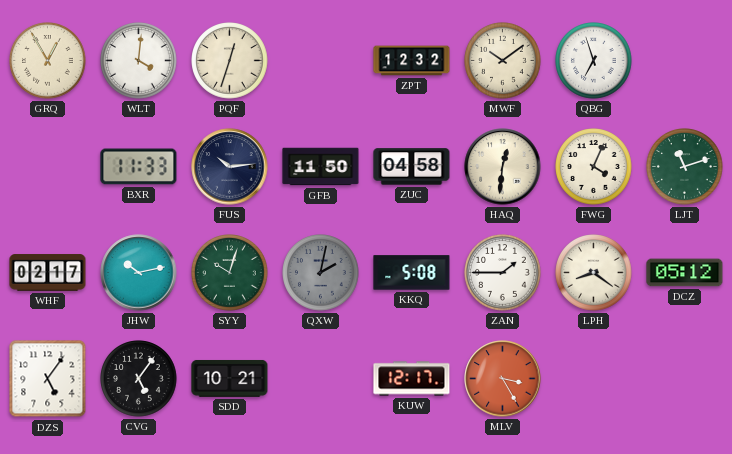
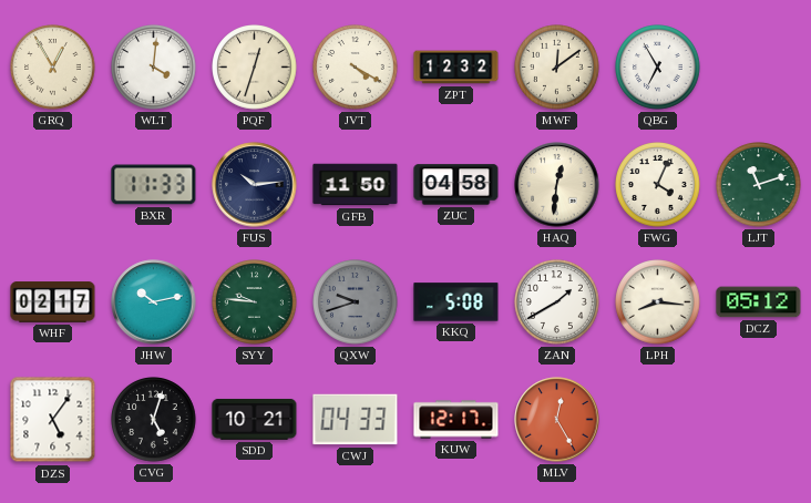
JVT: none -> 4:20 (356, 68)
MWF: 10:09 -> 12:09 (557, 68)
QBG: 6:57 -> 6:55 (658, 68)
SYY: 10:03 -> 9:46 (255, 302)
QXW: 2:02 -> 9:42 (356, 302)
ZAN: 1:45 -> 1:40 (557, 302)
LPH: 8:21 -> 8:16 (658, 302)
CVG: 5:06 -> 5:03 (154, 420)
CWJ: none -> 04:33 (356, 420)
MLV: 3:25 -> 12:25 (557, 420)
